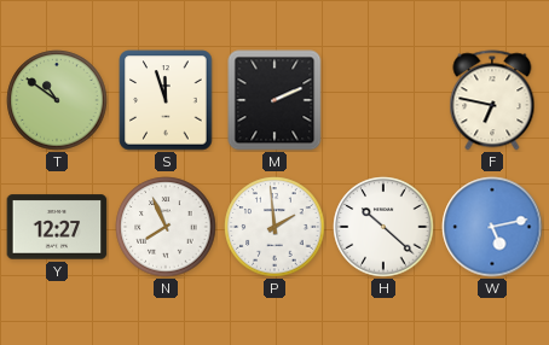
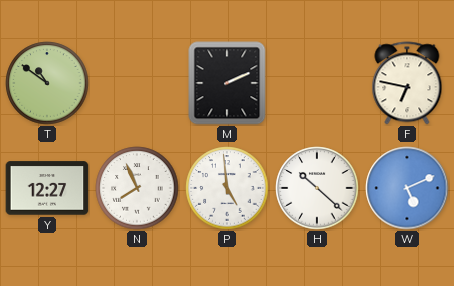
S: 11:57 -> none (166, 100)
P: 1:59 -> 4:59 (227, 188)
W: 5:13 -> 5:11 (407, 188)
